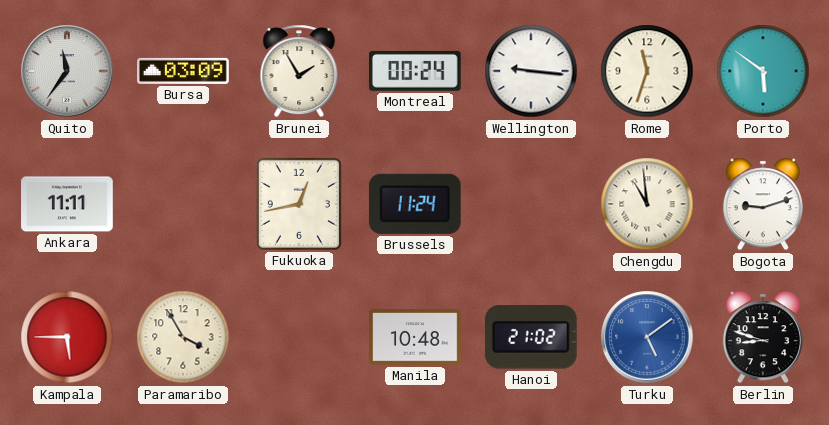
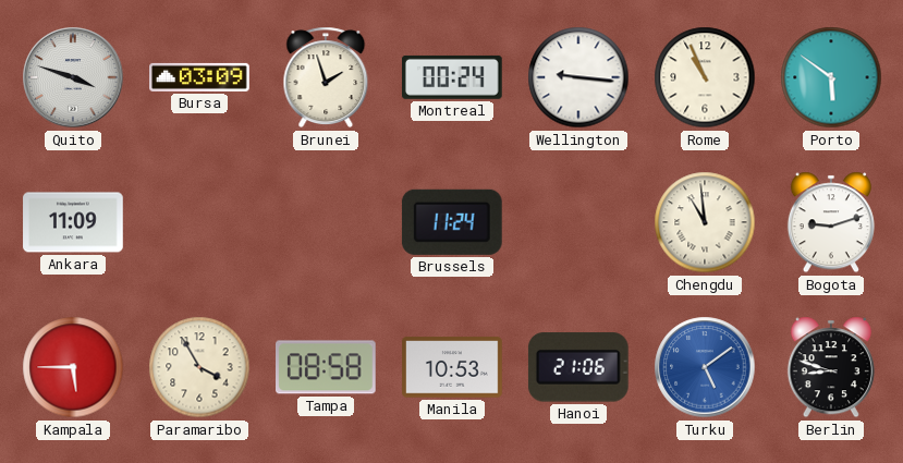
Quito: 11:36 -> 3:48 (73, 77)
Brunei: 1:55 -> 1:57 (326, 77)
Rome: 11:33 -> 10:56 (705, 77)
Ankara: 11:11 -> 11:09 (73, 222)
Fukuoka: 12:43 -> none (299, 204)
Tampa: none -> 08:58 (327, 367)
Manila: 10:48 -> 10:53 (452, 367)
Hanoi: 21:02 -> 21:06 (578, 367)
